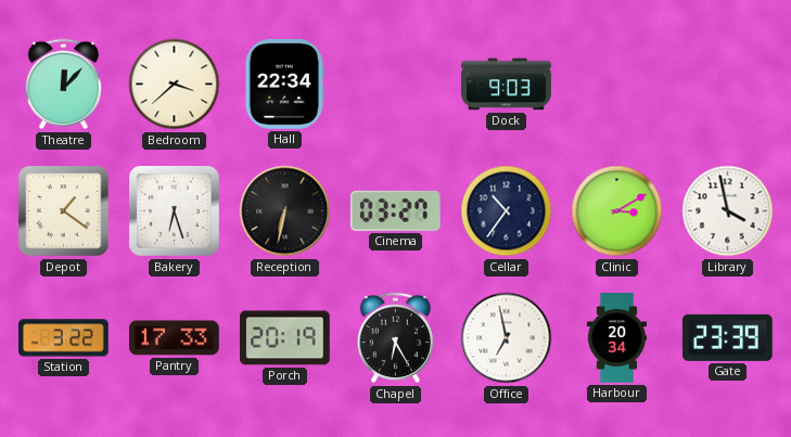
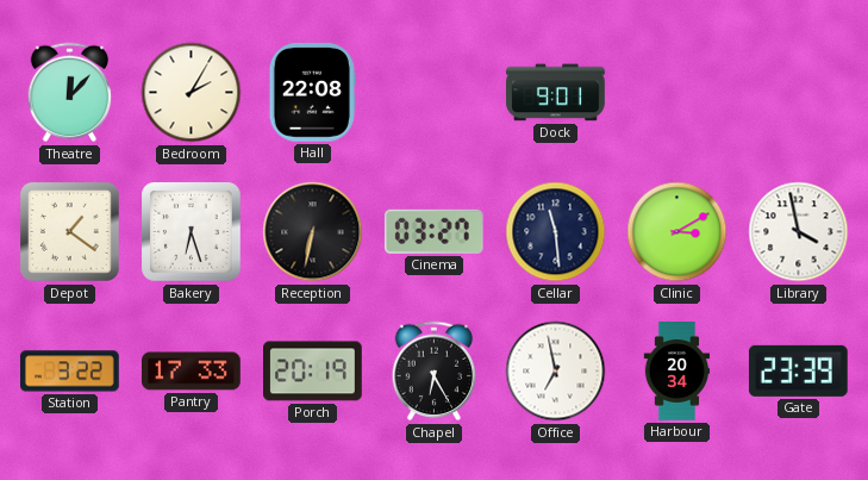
Bedroom: 3:38 -> 2:05 (192, 93)
Hall: 22:34 -> 22:08 (312, 93)
Dock: 9:03 -> 9:01 (556, 93)
Cellar: 10:36 -> 11:29 (556, 232)
